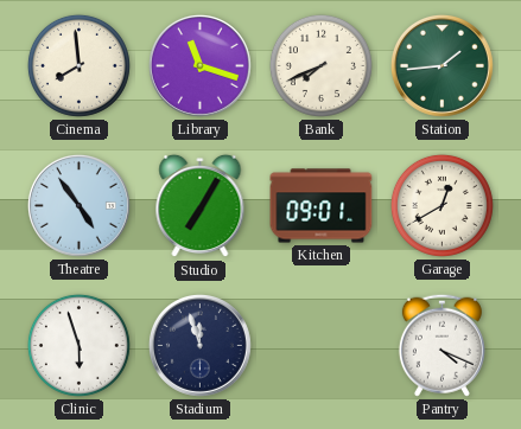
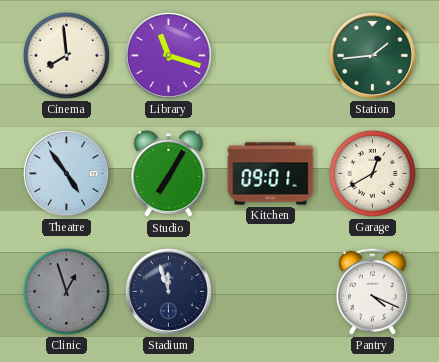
Bank: 7:41 -> none (320, 65)
Clinic: 5:57 -> 12:57 (66, 291)
Clinic dial: white -> grey (66, 291)
